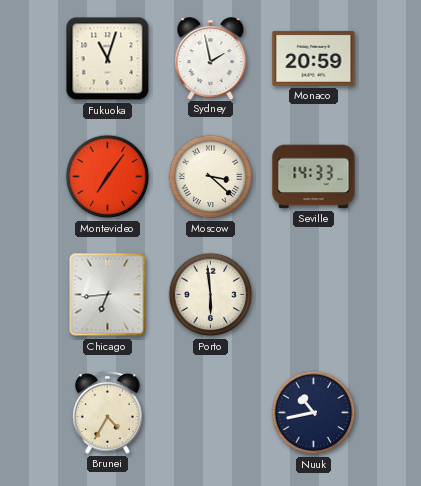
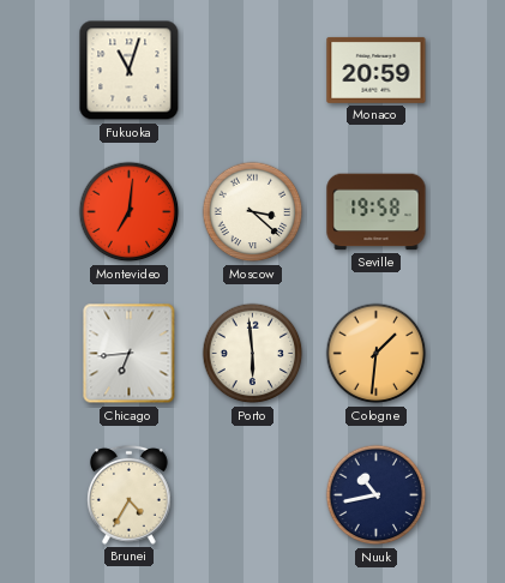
Sydney: 1:58 -> none (211, 58)
Montevideo: 7:06 -> 7:01 (130, 212)
Seville: 14:33 -> 19:58 (377, 212)
Cologne: none -> 1:31 (377, 354)
